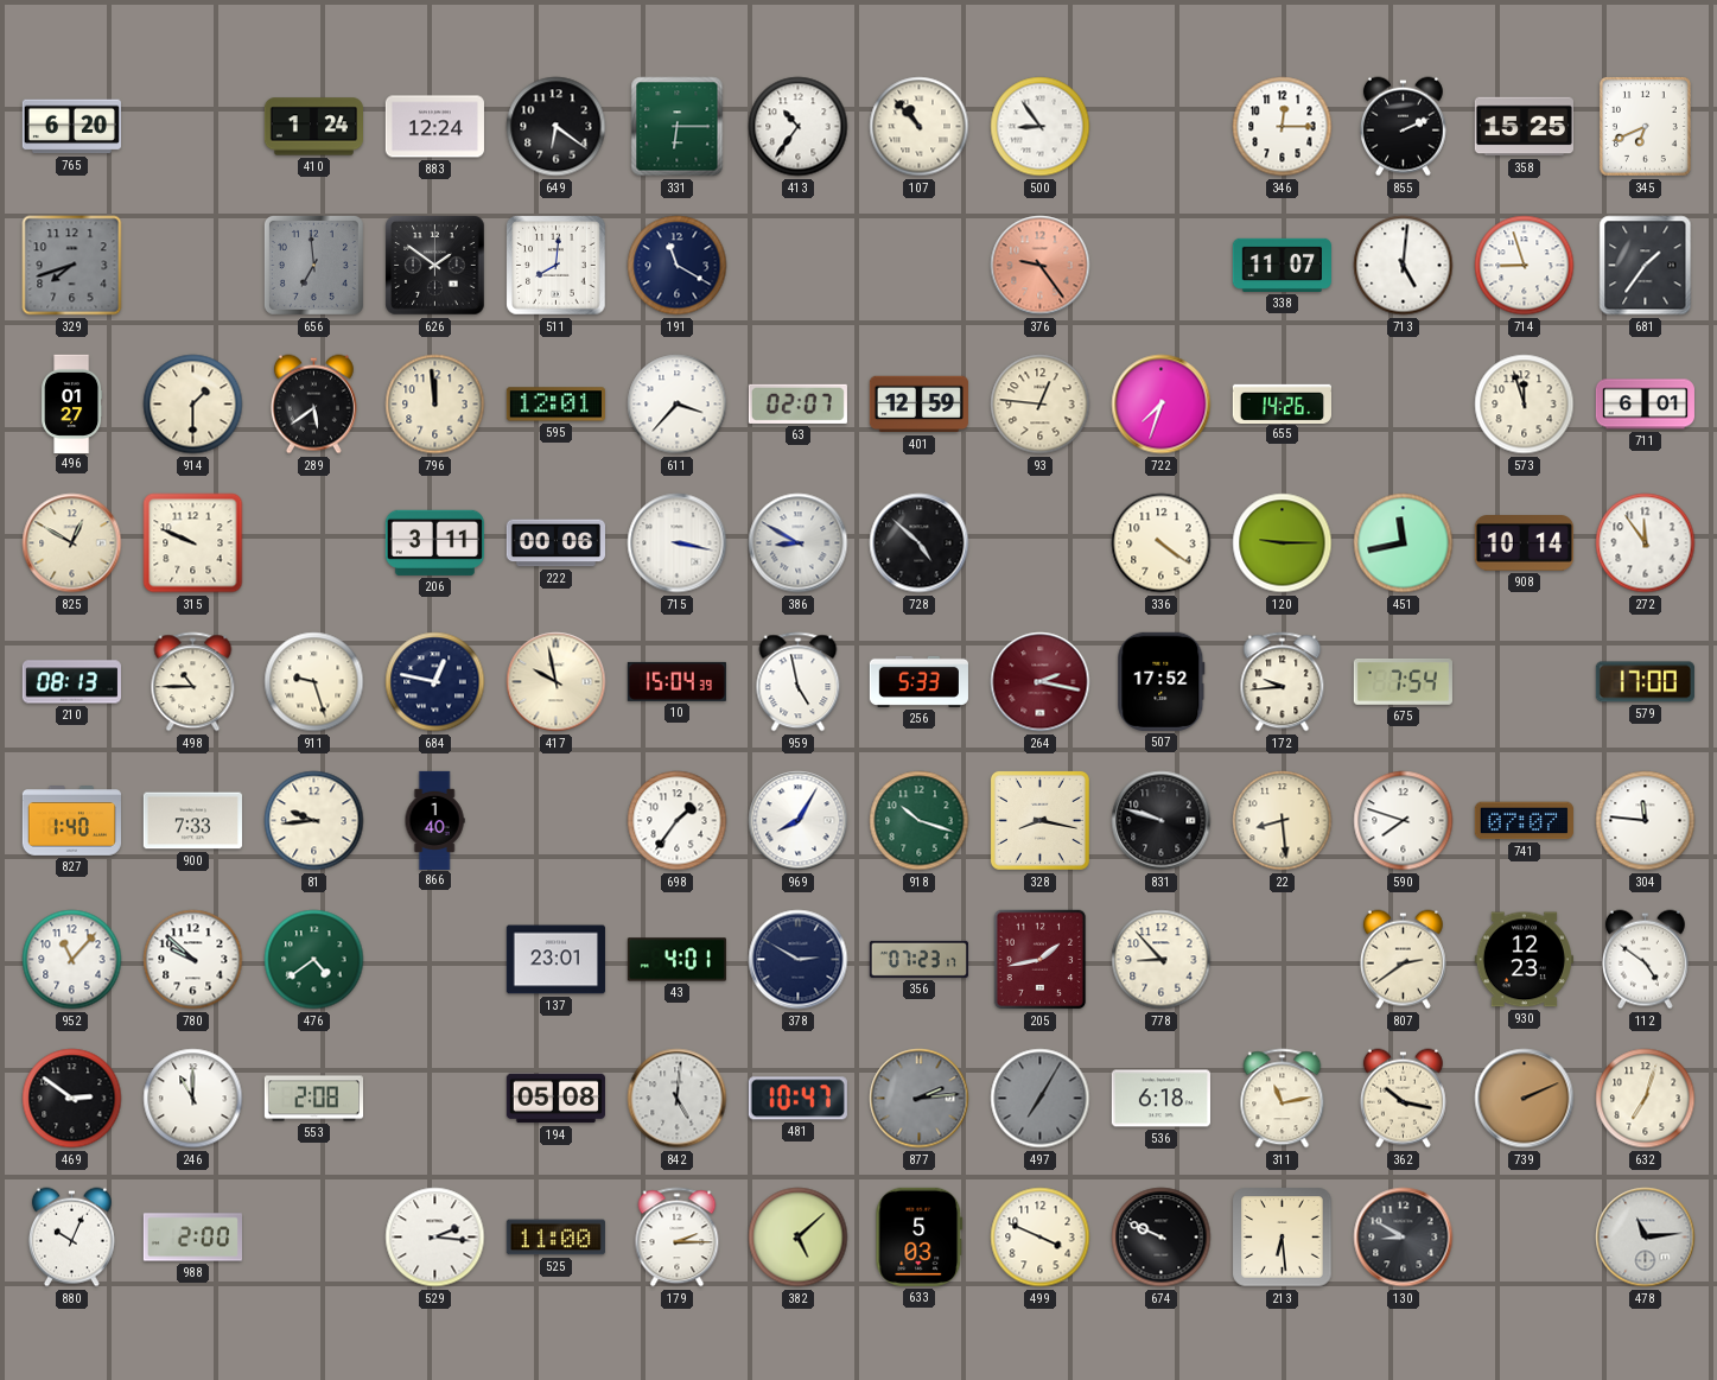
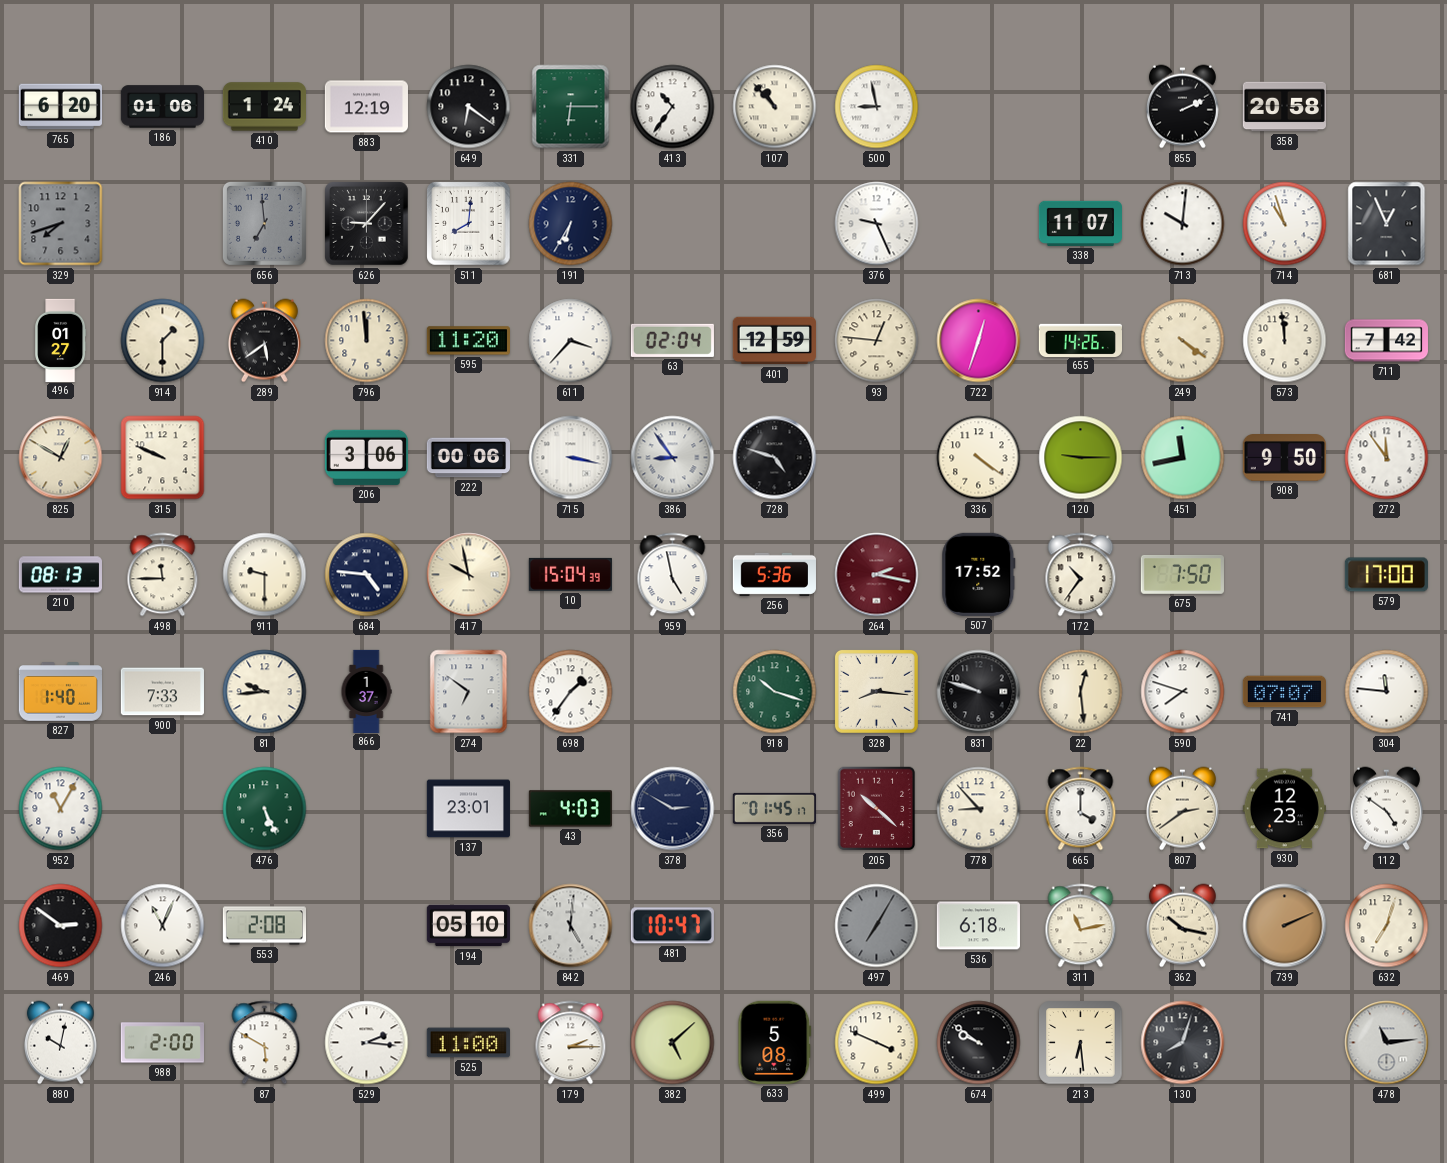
186: none -> 01:06 (162, 107)
883: 12:24 -> 12:19 (366, 107)
500: 8:54 -> 8:58 (877, 107)
346: 12:15 -> none (1283, 127)
358: 15:25 -> 20:58 (1284, 107)
345: 6:41 -> none (1645, 126)
626: 1:51 -> 9:07 (367, 224)
191: 11:20 -> 6:35 (571, 224)
376: 9:24 -> 9:26 (877, 224)
376 dial: salmon -> white (877, 224)
713: 5:01 -> 10:01 (1183, 224)
714: 8:57 -> 10:57 (1285, 224)
681: 1:36 -> 12:56 (1387, 224)
595: 12:01 -> 11:20 (468, 341)
63: 02:07 -> 02:04 (672, 340)
722: 7:33 -> 12:33 (979, 341)
249: none -> 4:21 (1183, 341)
573: 11:57 -> 11:59 (1285, 341)
711: 6:01 -> 7:42 (1386, 341)
206: 3:11 -> 3:06 (366, 457)
386: 8:50 -> 8:54 (673, 458)
728: 4:52 -> 4:48 (775, 458)
908: 10:14 -> 9:50 (1284, 458)
498: 10:45 -> 11:45 (163, 575)
911: 9:27 -> 9:30 (265, 575)
684: 12:47 -> 4:46 (367, 575)
256: 5:33 -> 5:36 (774, 574)
172: 9:44 -> 10:36 (1081, 575)
675: 7:54 -> 7:50 (1182, 574)
866: 1:40 -> 1:37 (366, 691)
274: none -> 6:51 (469, 692)
969: 8:05 -> none (799, 821)
328: 8:17 -> 8:16 (876, 691)
22: 8:29 -> 12:29 (1081, 692)
952: 11:07 -> 11:05 (61, 809)
780: 9:52 -> none (193, 960)
476: 4:39 -> 5:26 (265, 809)
43: 4:01 -> 4:03 (570, 809)
356: 07:23 -> 01:45 (774, 808)
205: 1:43 -> 10:22 (877, 809)
665: none -> 4:00 (1081, 809)
246: 11:00 -> 11:04 (163, 926)
194: 05:08 -> 05:10 (468, 926)
877: 2:14 -> none (920, 1099)
880: 10:04 -> 10:02 (60, 1043)
87: none -> 5:50 (265, 1043)
633: 5:03 -> 5:08 (775, 1042)
674: 9:49 -> 9:51 (979, 1043)
130: 8:50 -> 8:03 (1183, 1043)
